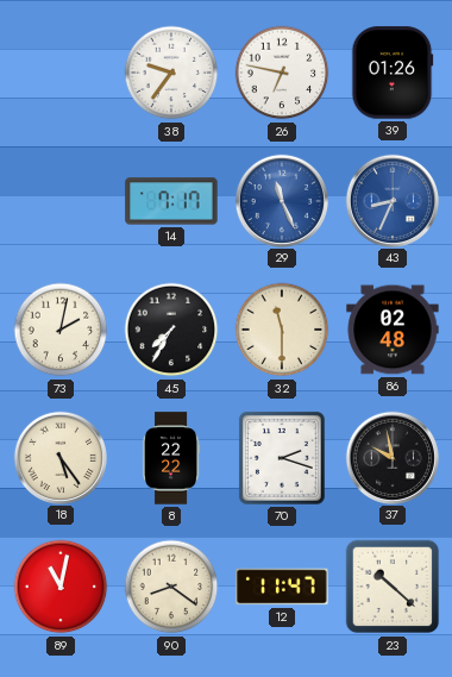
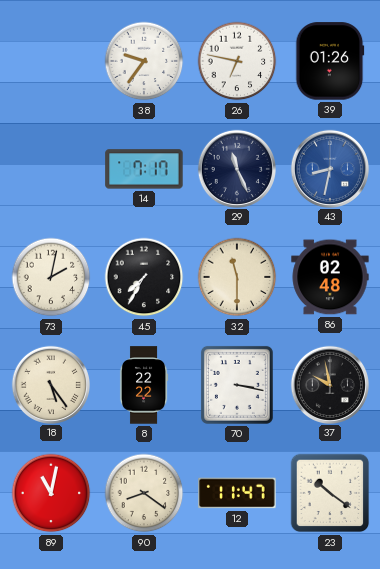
29 dial: blue -> navy (236, 168)
43: 8:34 -> 8:32 (329, 168)
70: 2:18 -> 3:17 (237, 385)
23: 10:22 -> 10:21 (330, 493)
